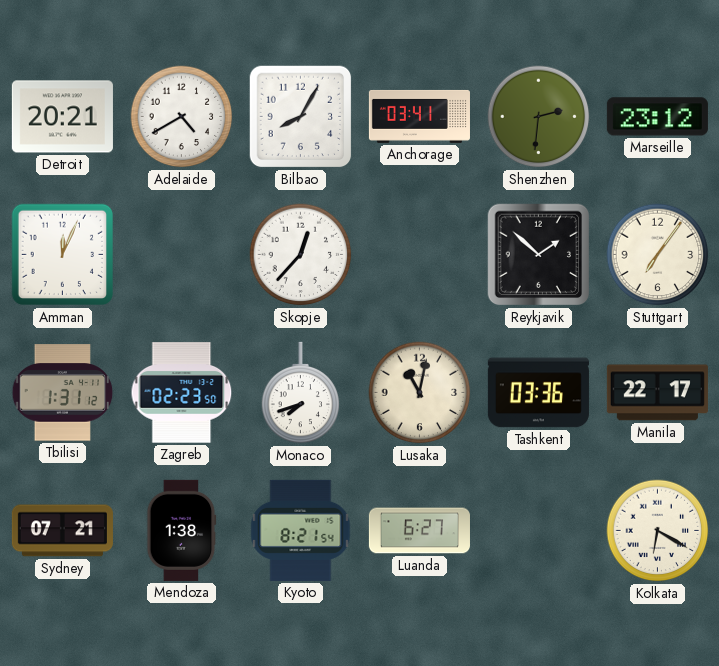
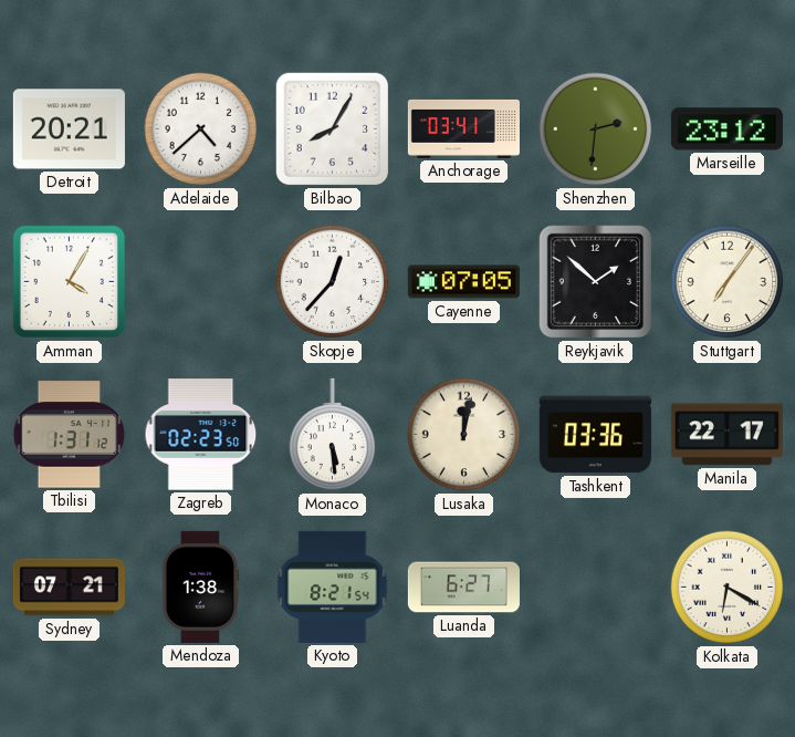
Adelaide: 4:40 -> 4:38 (201, 129)
Amman: 12:04 -> 4:05 (70, 282)
Cayenne: none -> 07:05 (463, 282)
Monaco: 7:42 -> 5:29 (333, 435)
Lusaka: 11:02 -> 12:02 (464, 435)
